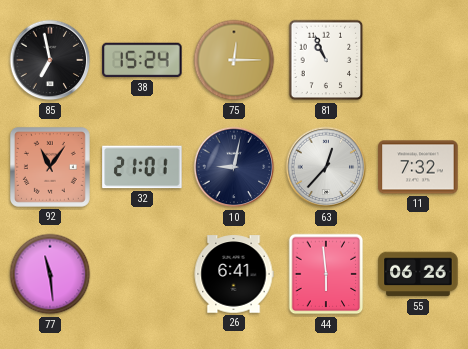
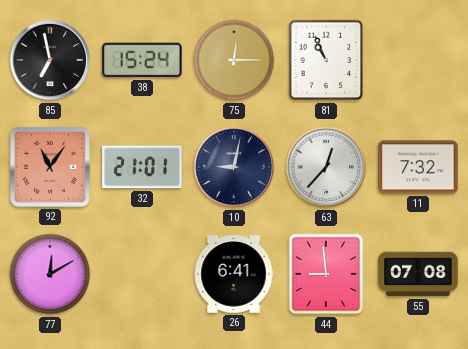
77: 11:29 -> 12:10 (50, 274)
44: 5:59 -> 8:59 (326, 274)
55: 06:26 -> 07:08 (418, 274)
